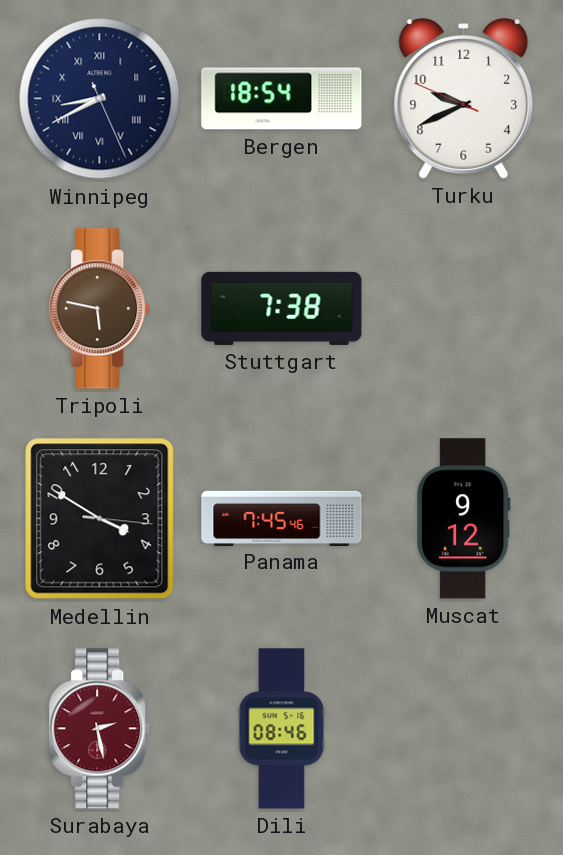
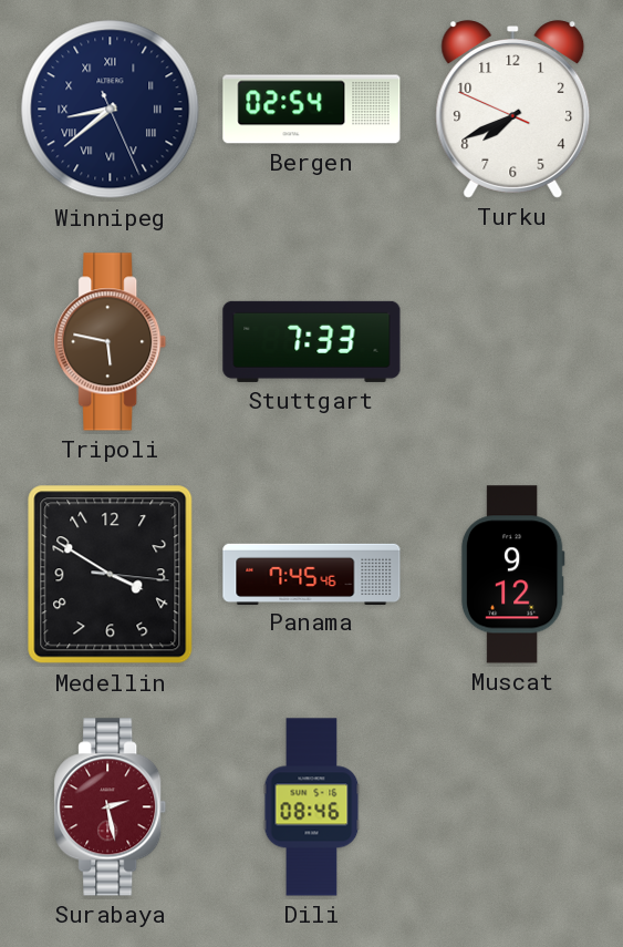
Winnipeg: 8:40 -> 8:38 (111, 110)
Bergen: 18:54 -> 02:54 (312, 110)
Turku: 9:40 -> 7:40 (513, 110)
Stuttgart: 7:38 -> 7:33 (312, 341)
